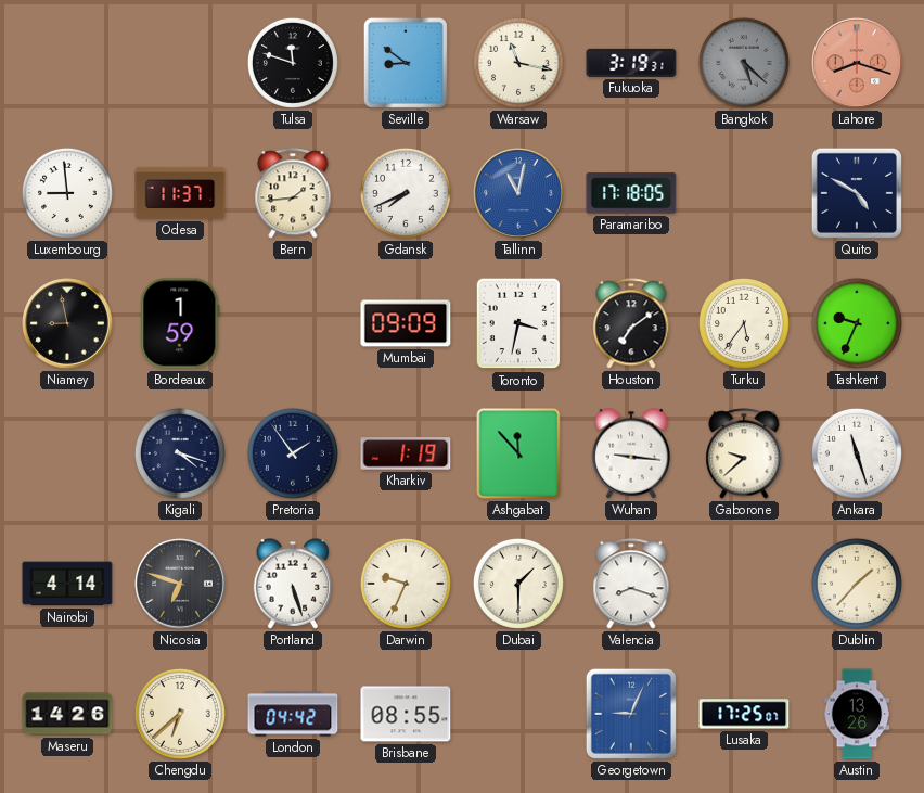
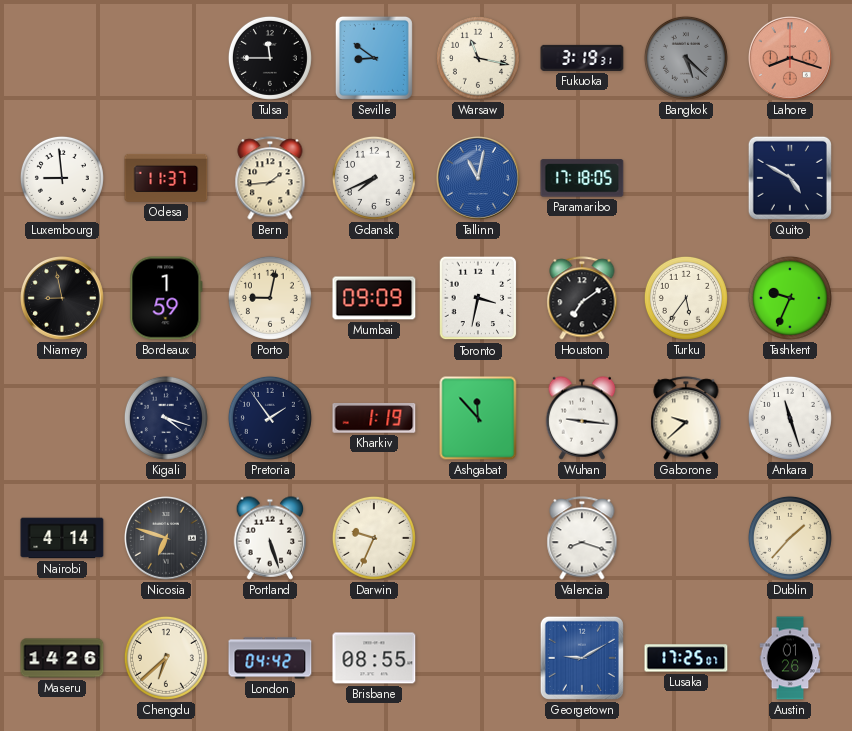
Tulsa: 11:48 -> 11:45 (270, 58)
Porto: none -> 9:02 (270, 298)
Dubai: 1:30 -> none (518, 584)
Georgetown: 9:04 -> 9:10 (582, 658)
Austin: 13:26 -> 01:26 (790, 658)
